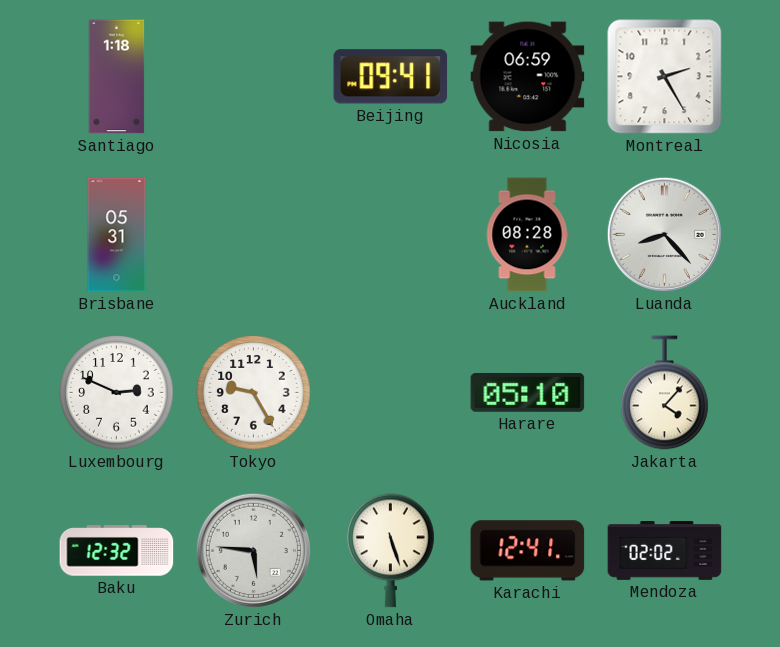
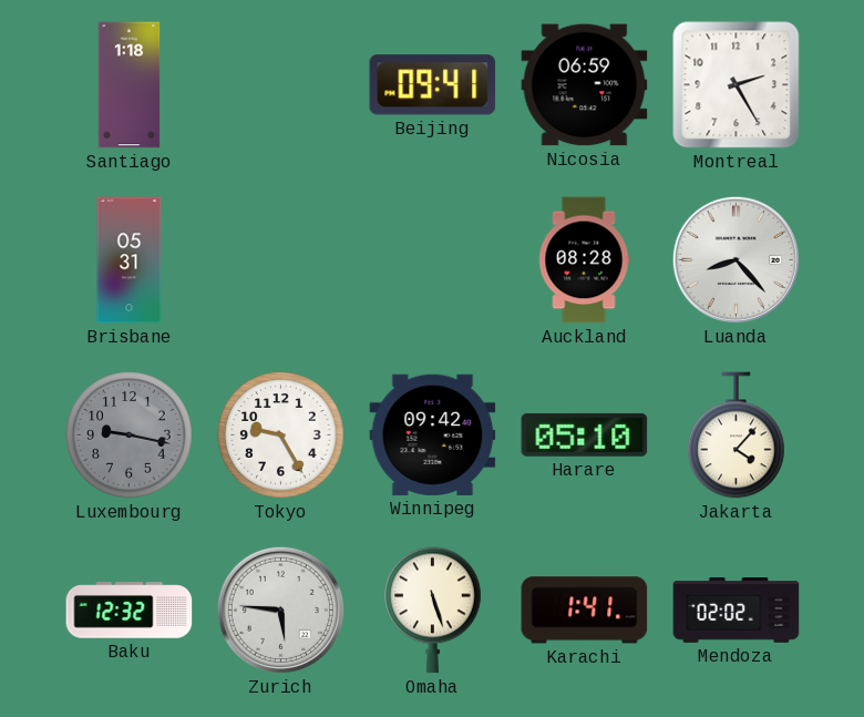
Luxembourg: 2:49 -> 9:17 (130, 436)
Luxembourg dial: white -> grey (130, 436)
Winnipeg: none -> 09:42 (433, 434)
Karachi: 12:41 -> 1:41 (585, 611)
